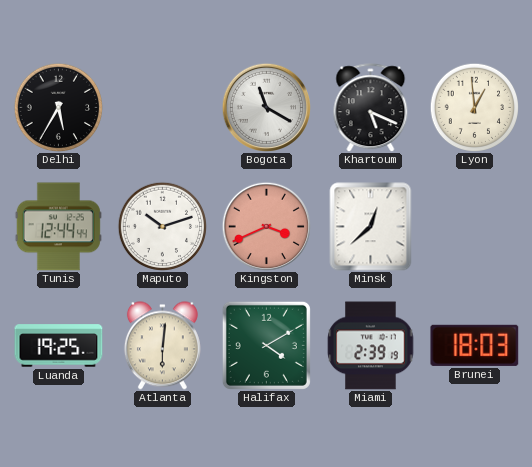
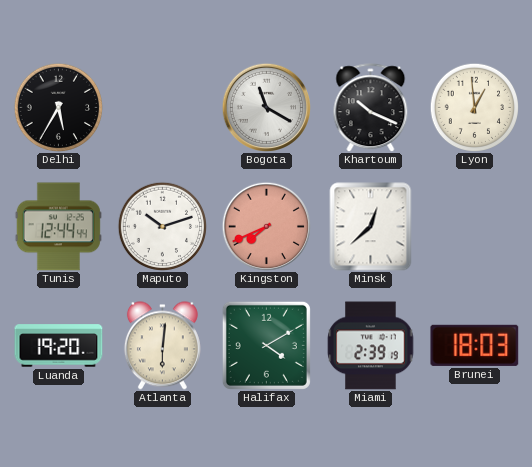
Khartoum: 5:19 -> 10:19 (371, 108)
Kingston: 3:41 -> 7:41 (266, 226)
Luanda: 19:25 -> 19:20 (59, 346)
